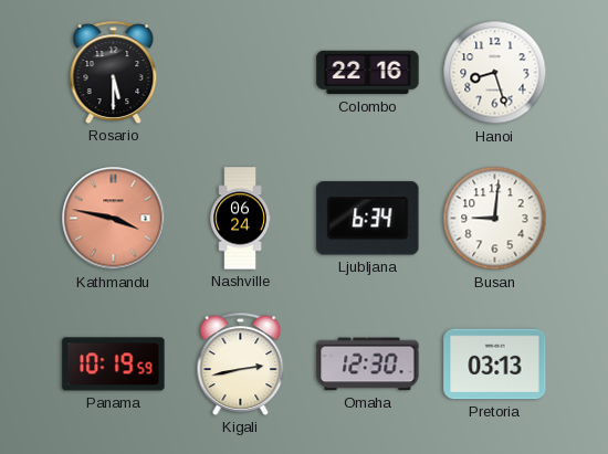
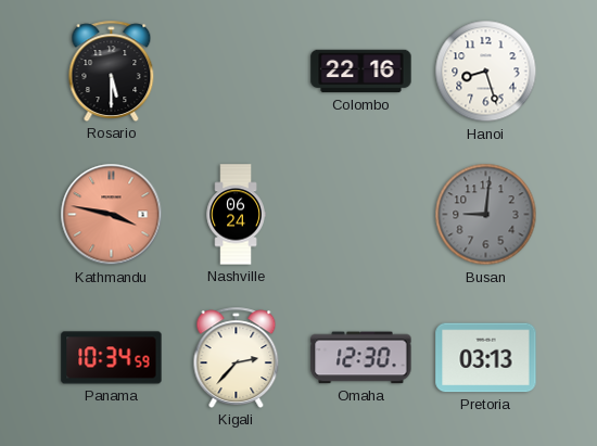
Ljubljana: 6:34 -> none (368, 219)
Busan dial: white -> grey (486, 215)
Panama: 10:19 -> 10:34 (112, 358)
Kigali: 2:43 -> 2:37 (237, 357)
